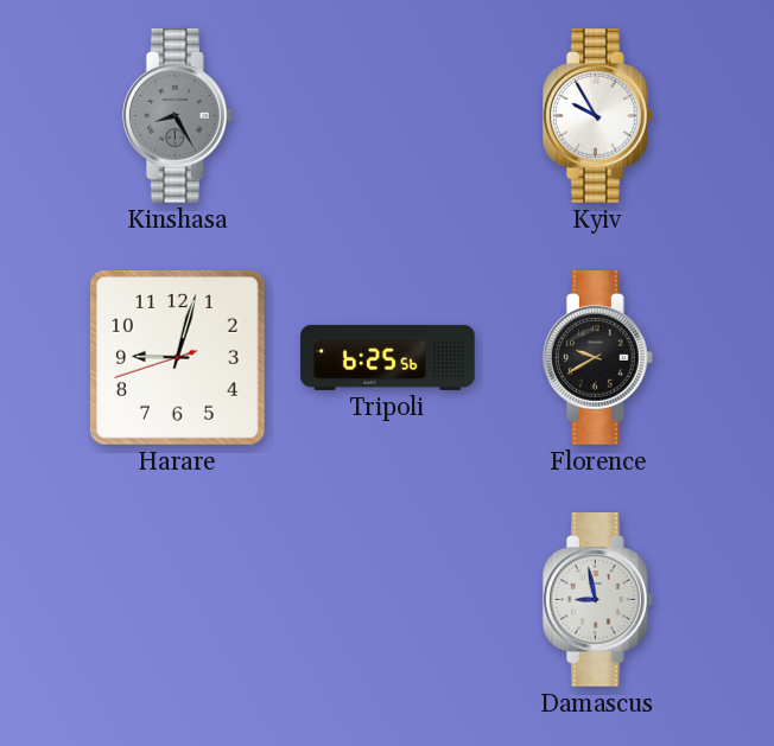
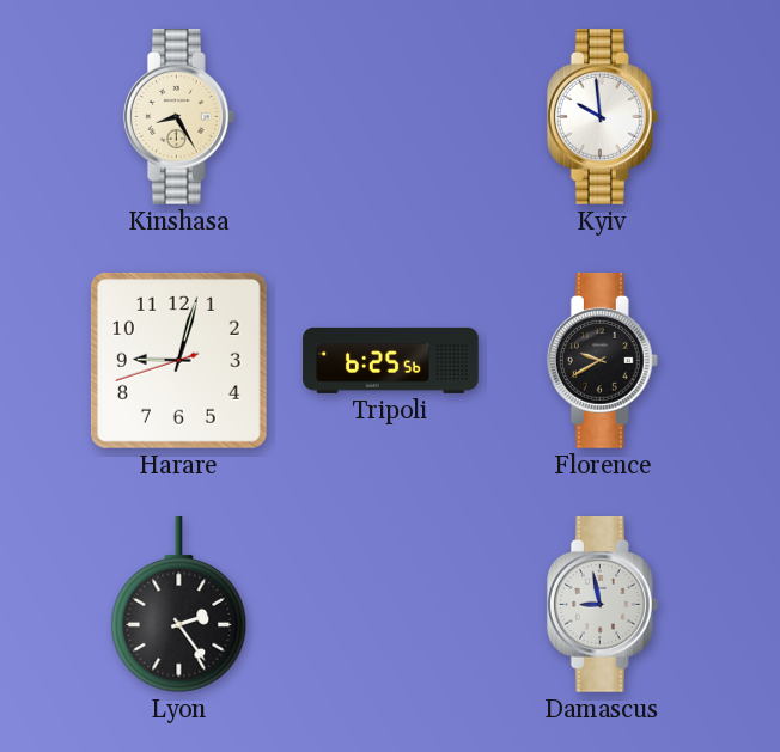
Kinshasa dial: grey -> cream (178, 117)
Kyiv: 9:55 -> 9:59 (602, 117)
Lyon: none -> 2:24 (179, 605)
